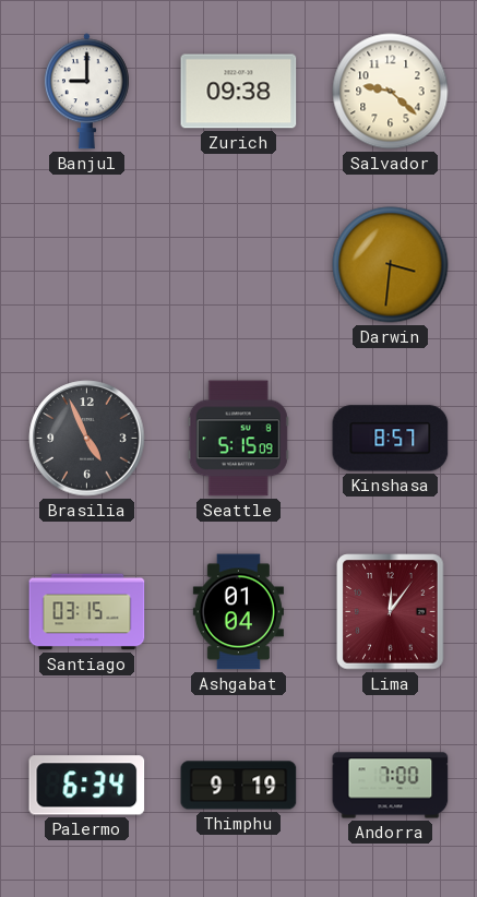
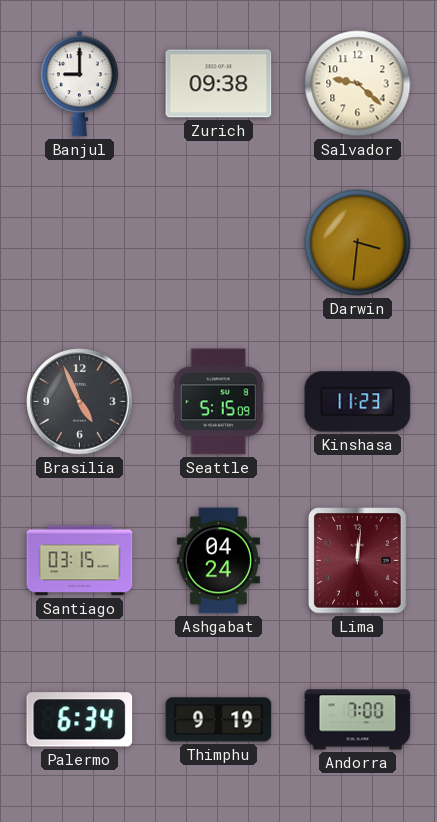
Kinshasa: 8:57 -> 11:23 (358, 402)
Ashgabat: 01:04 -> 04:24 (218, 561)
Lima: 12:06 -> 12:01 (358, 561)
